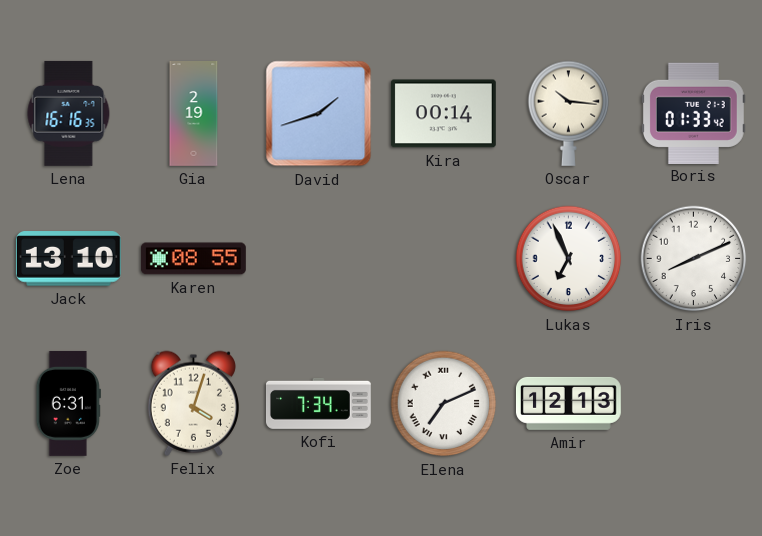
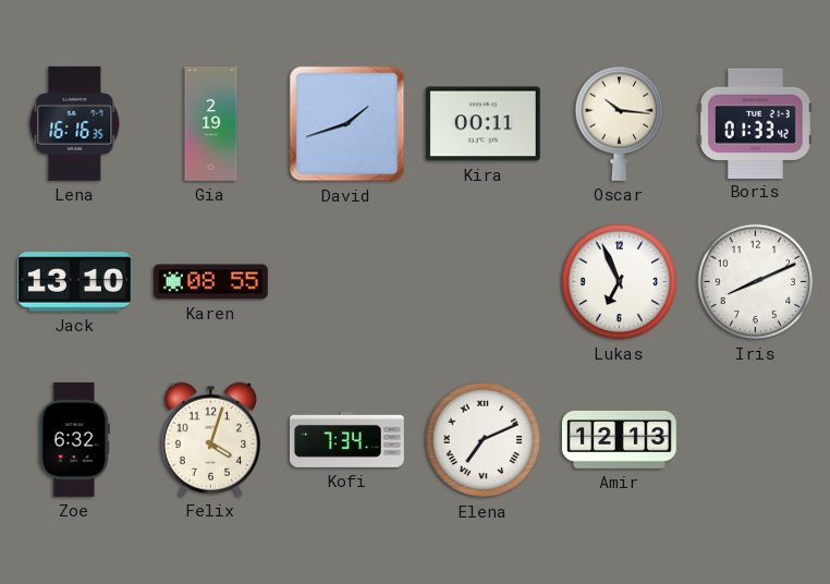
Kira: 00:14 -> 00:11 (483, 124)
Zoe: 6:31 -> 6:32 (74, 439)
